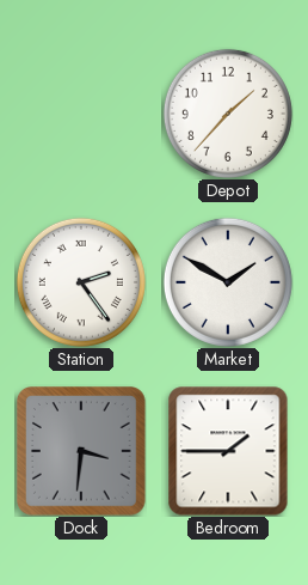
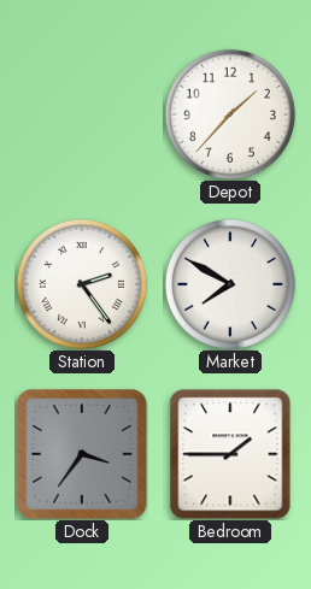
Market: 1:50 -> 7:50 (230, 284)
Dock: 3:31 -> 3:36 (83, 455)
